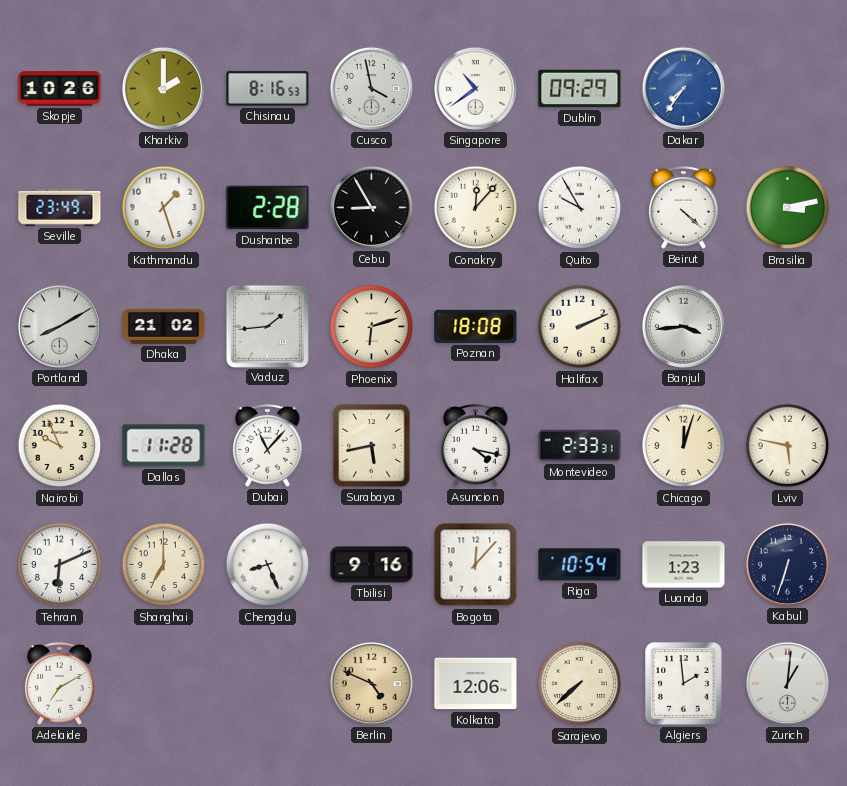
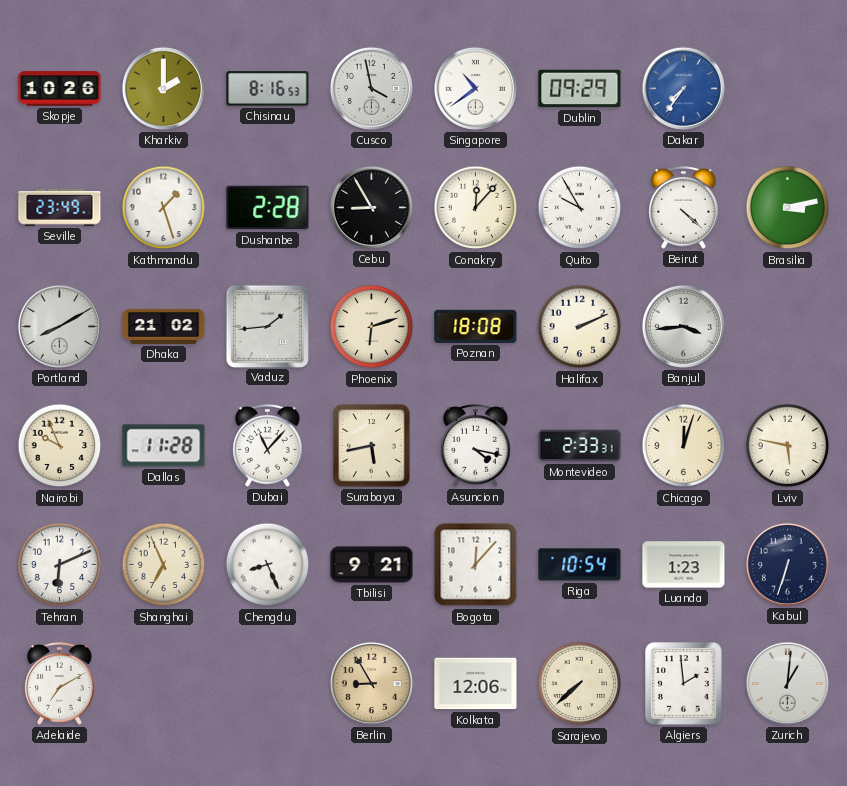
Shanghai: 7:00 -> 6:56 (164, 565)
Tbilisi: 9:16 -> 9:21 (372, 565)
Berlin: 4:49 -> 8:55 (371, 683)
